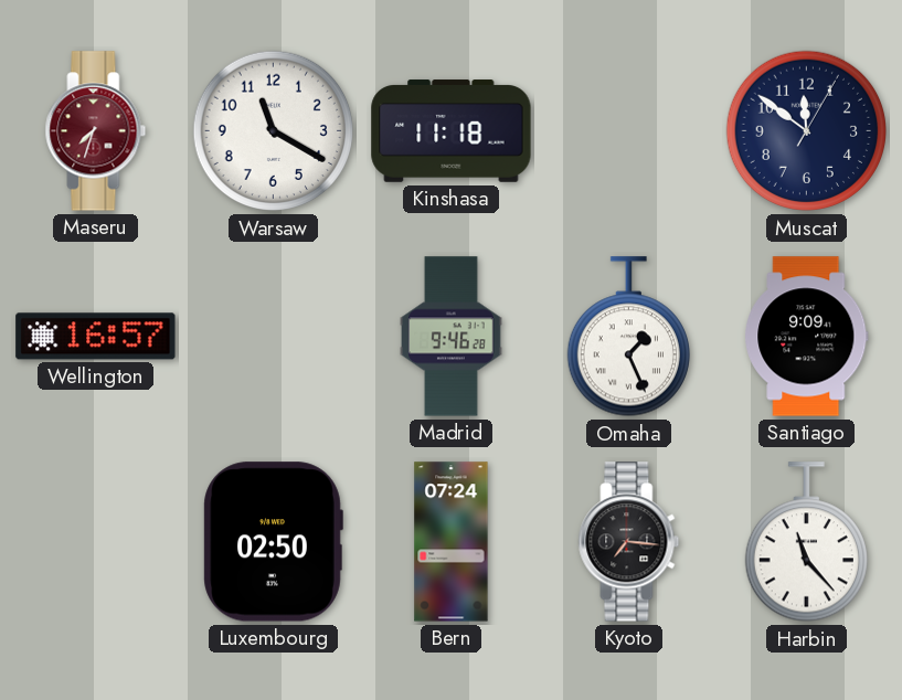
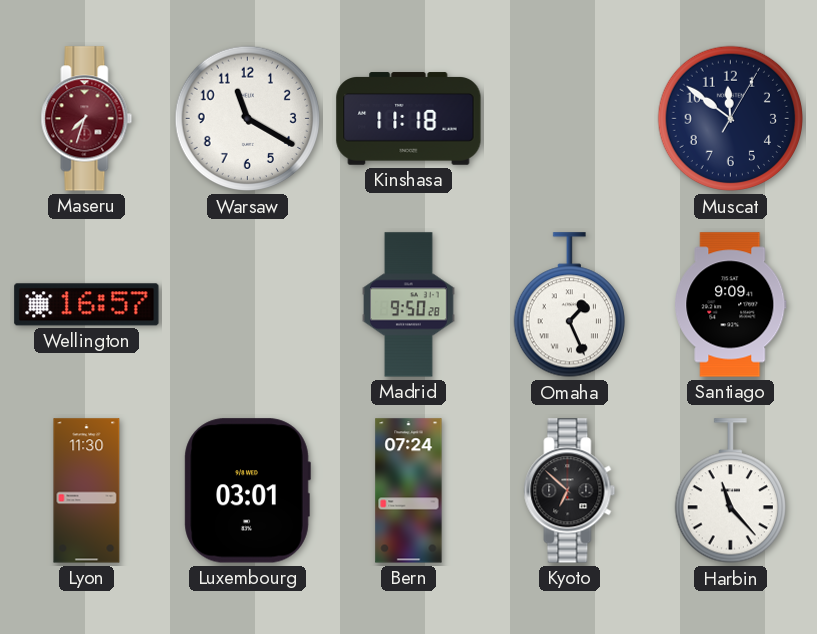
Madrid: 9:46 -> 9:50 (409, 305)
Lyon: none -> 11:30 (87, 491)
Luxembourg: 02:50 -> 03:01 (247, 491)
Kyoto: 7:16 -> 6:52 (570, 491)
